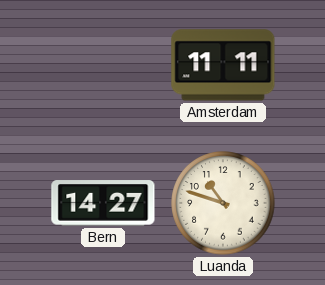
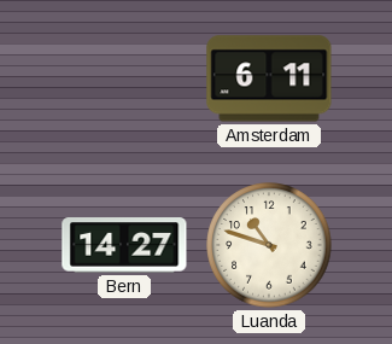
Amsterdam: 11:11 -> 6:11 (269, 78)
